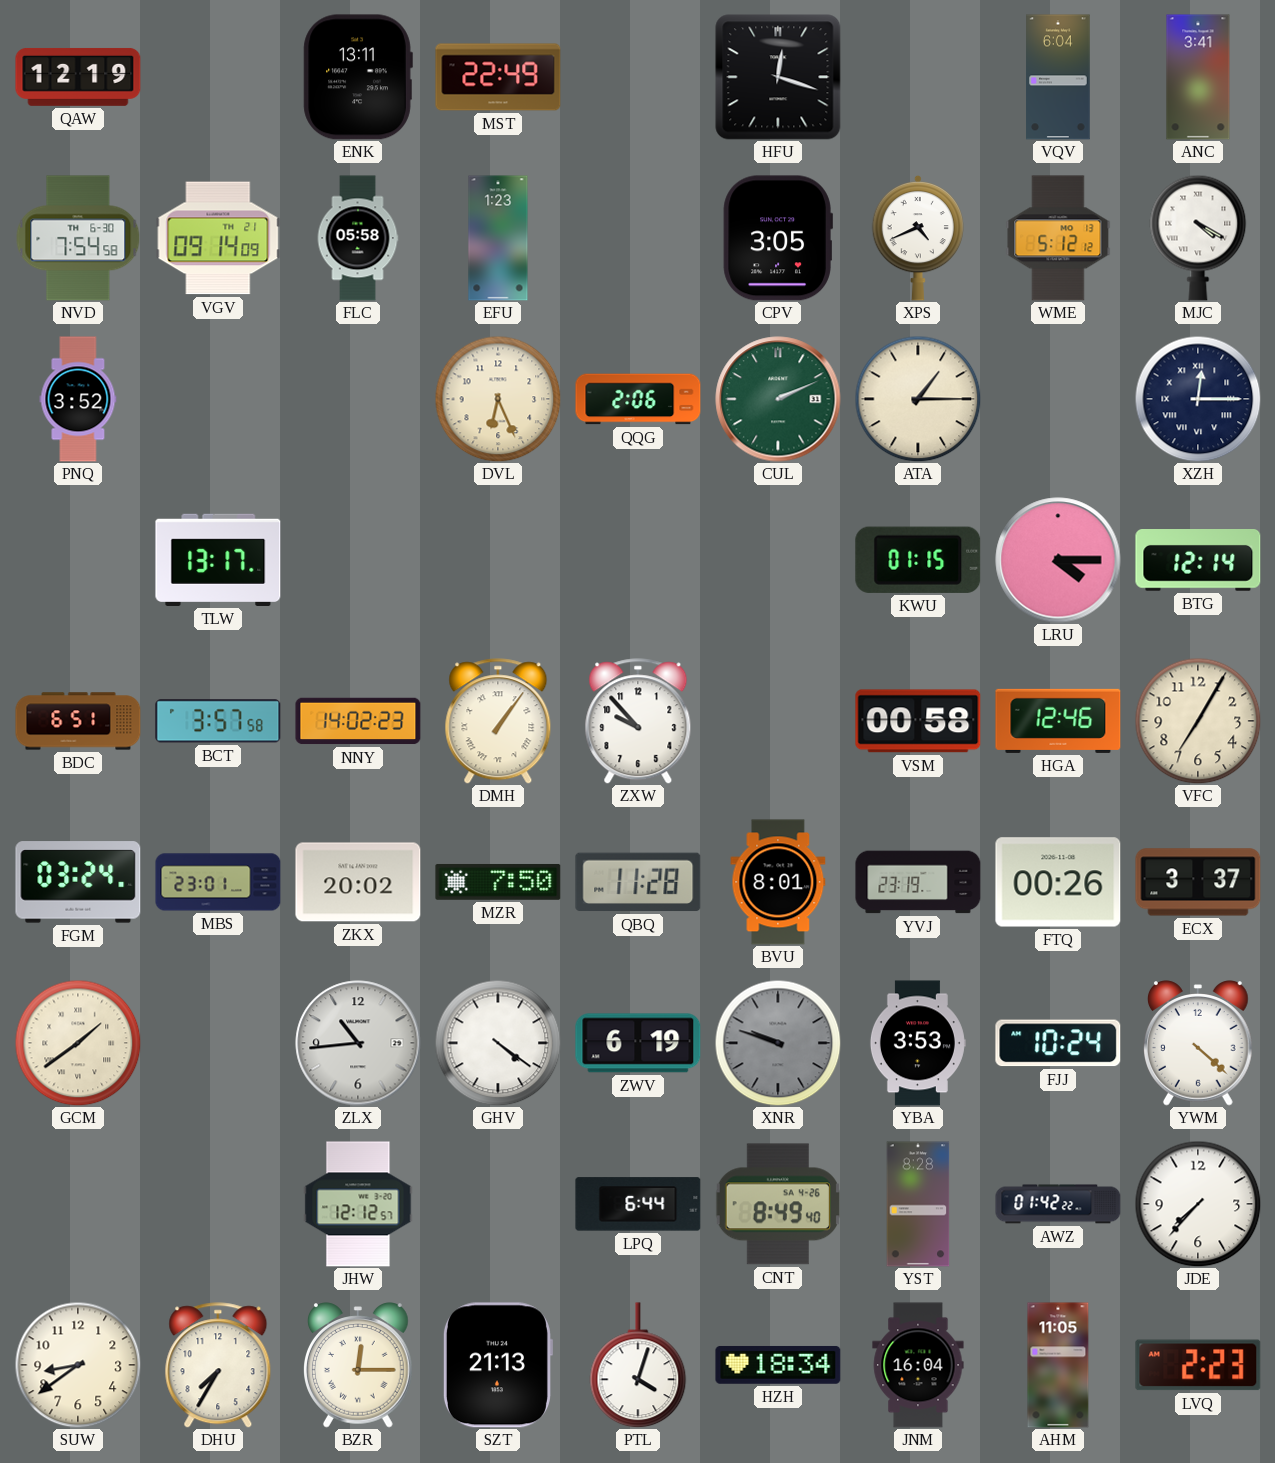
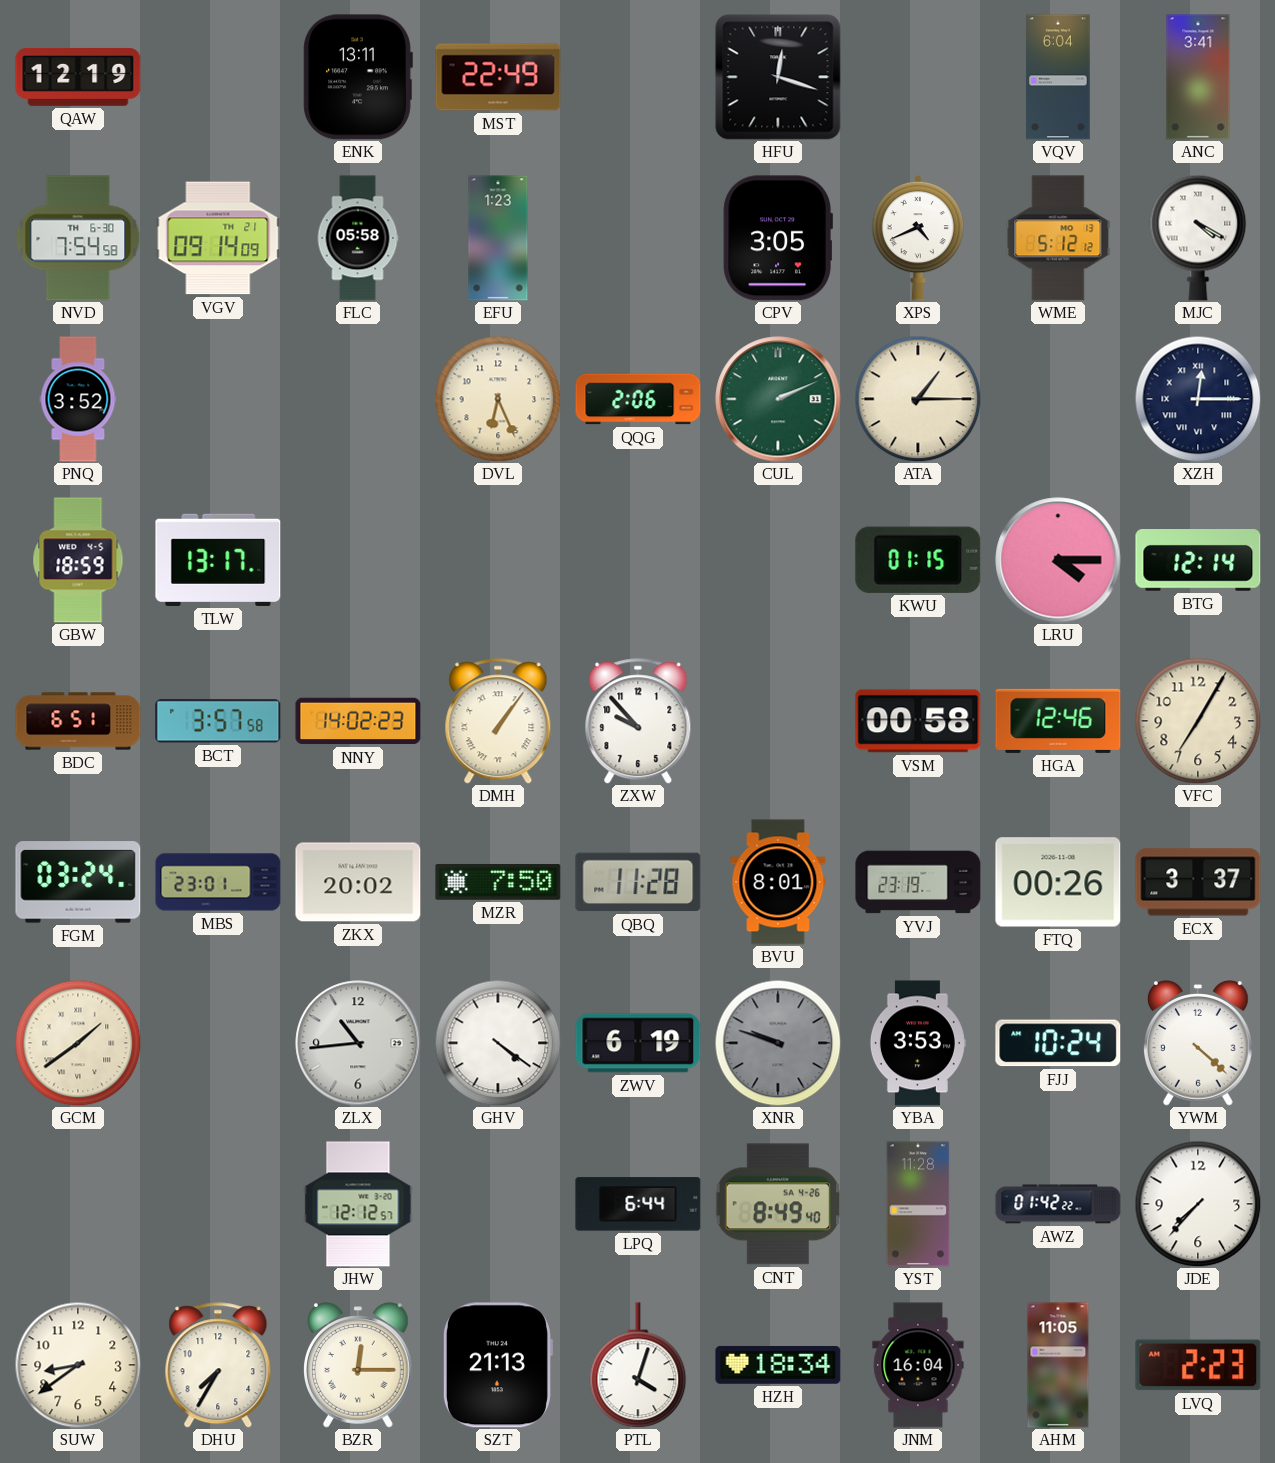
GBW: none -> 18:59 (78, 560)
YST: 8:28 -> 11:28 (918, 1204)
